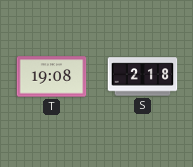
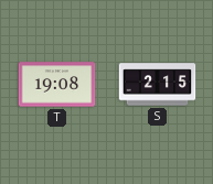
S: 2:18 -> 2:15 (158, 85)
